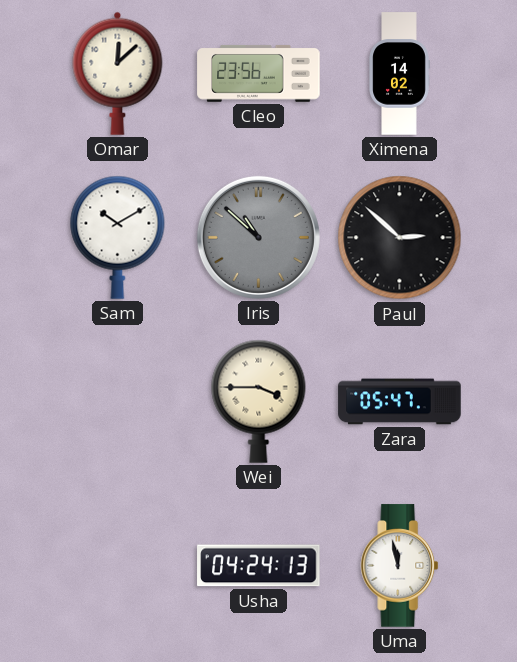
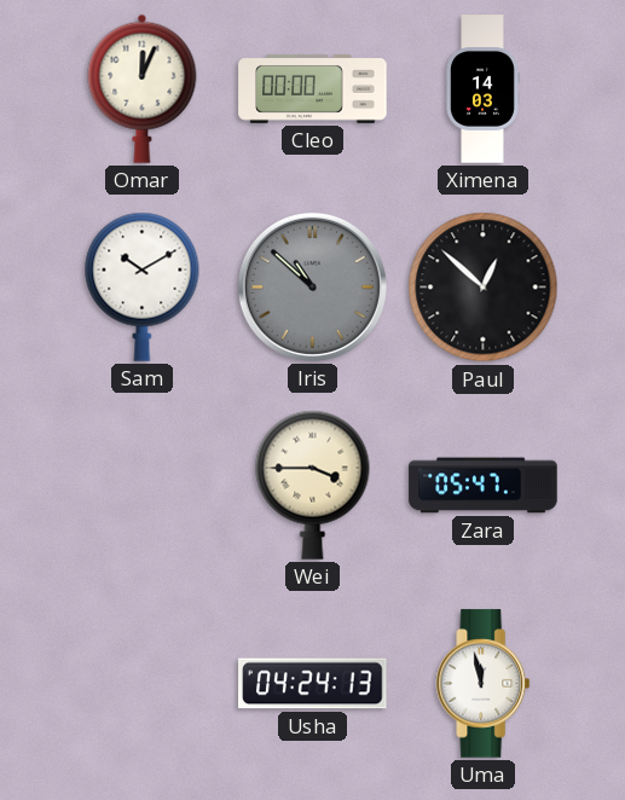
Omar: 12:08 -> 12:04 (143, 88)
Cleo: 23:56 -> 00:00 (313, 89)
Ximena: 14:02 -> 14:03 (482, 89)
Paul: 2:52 -> 12:52 (484, 288)
